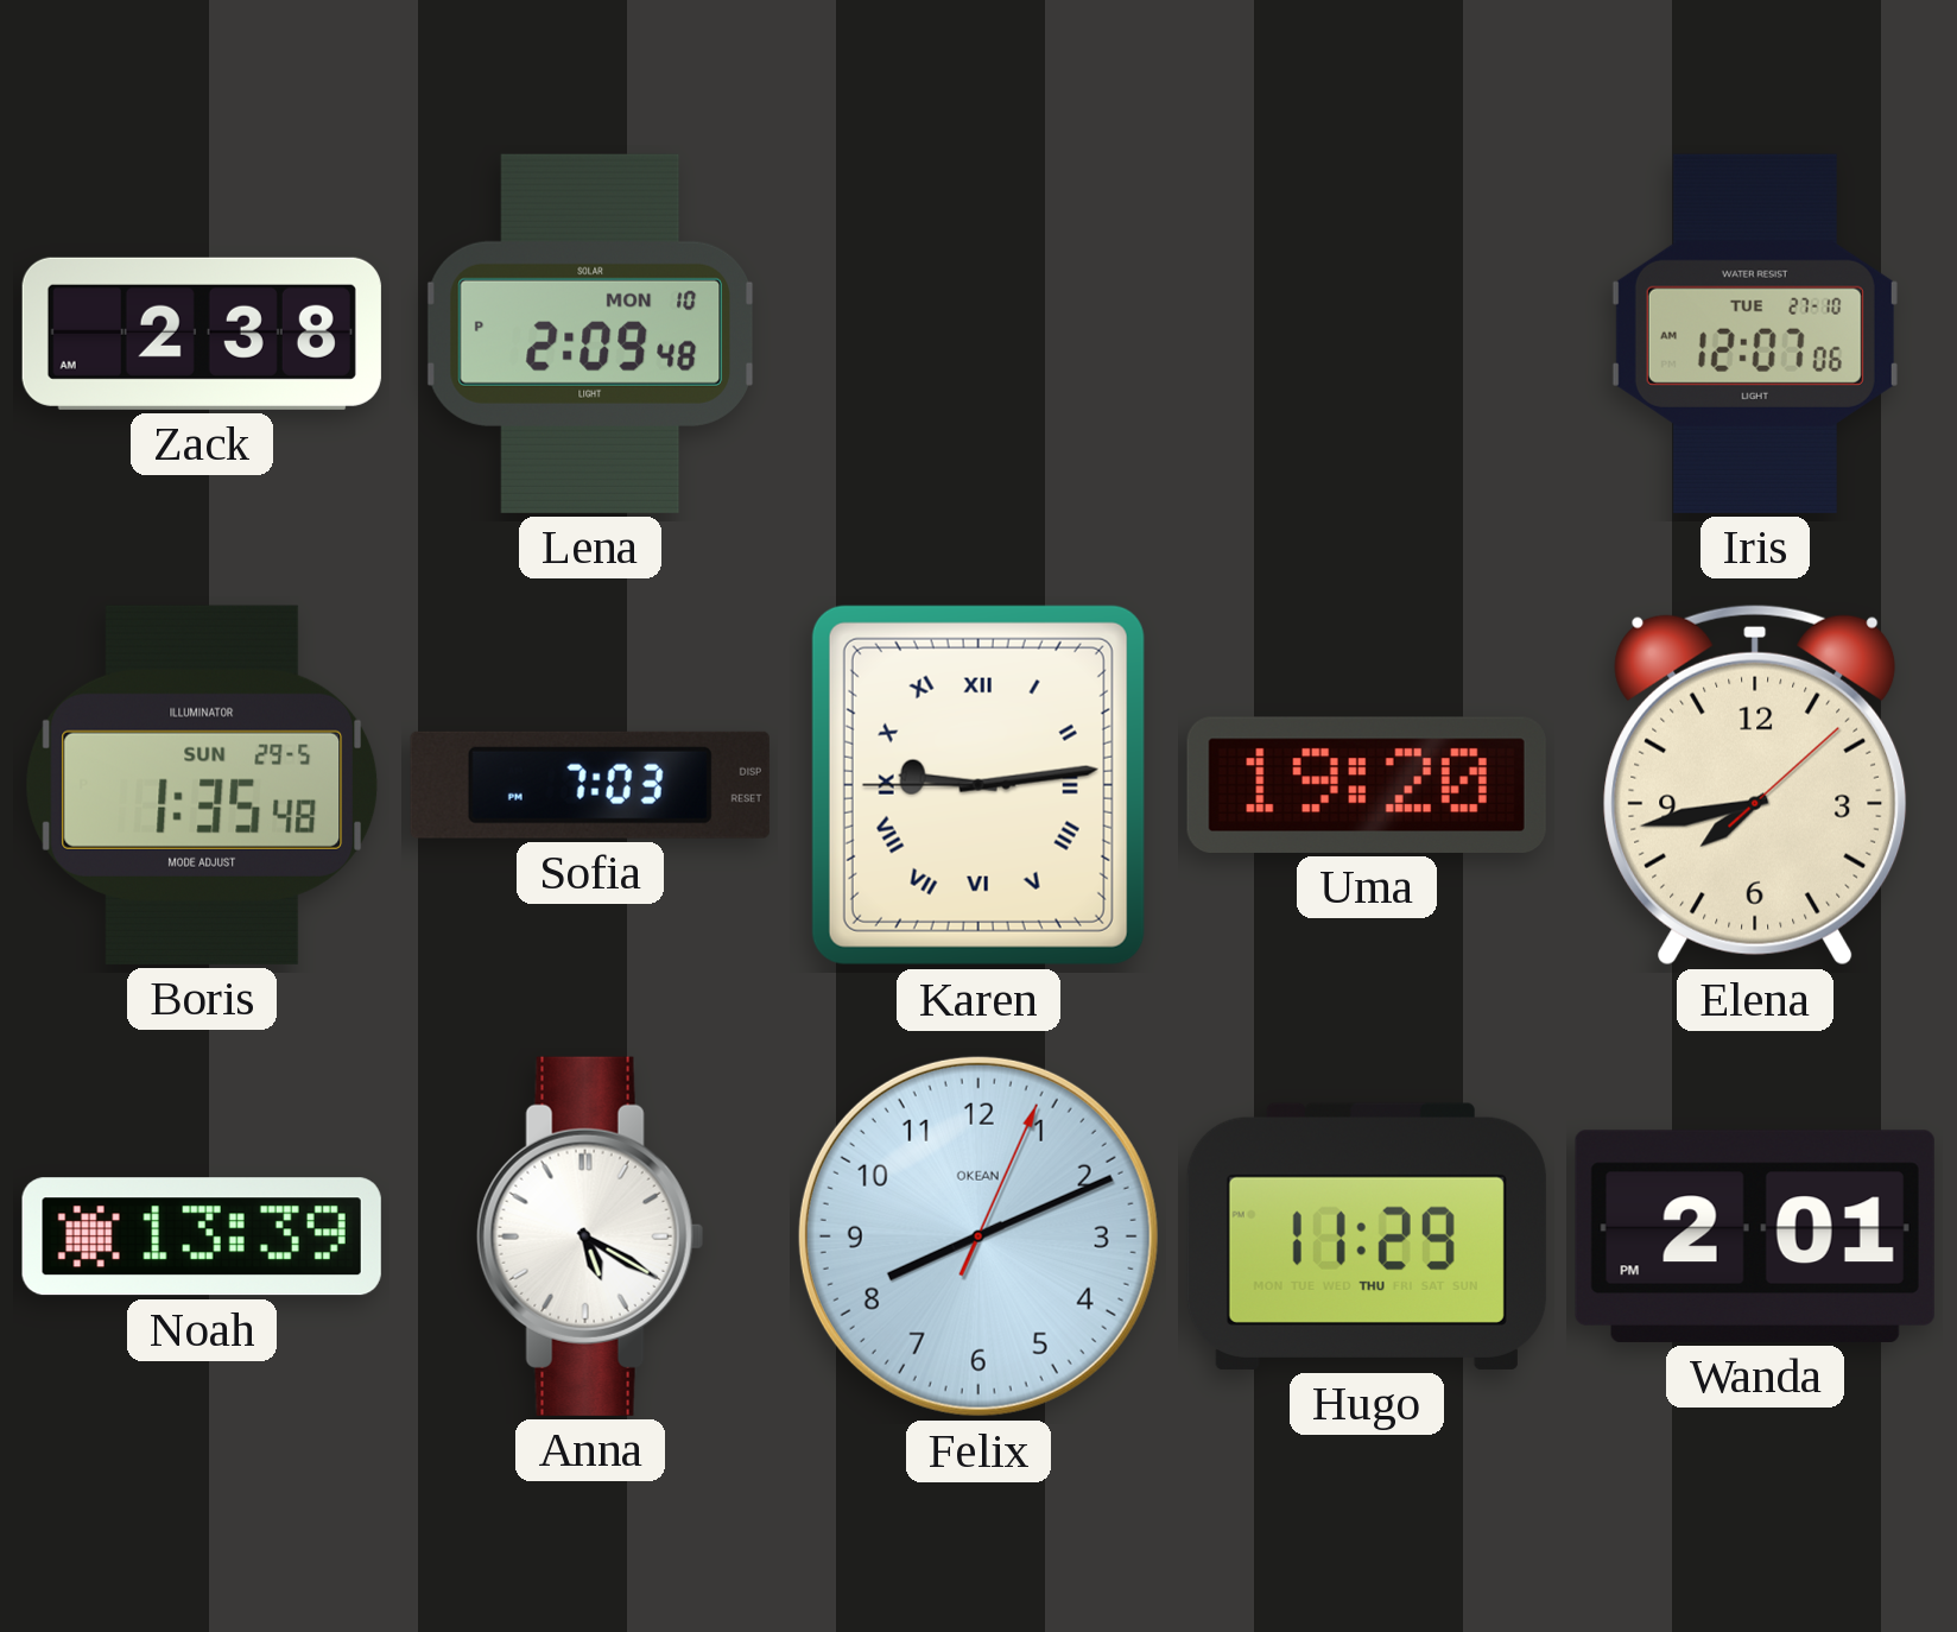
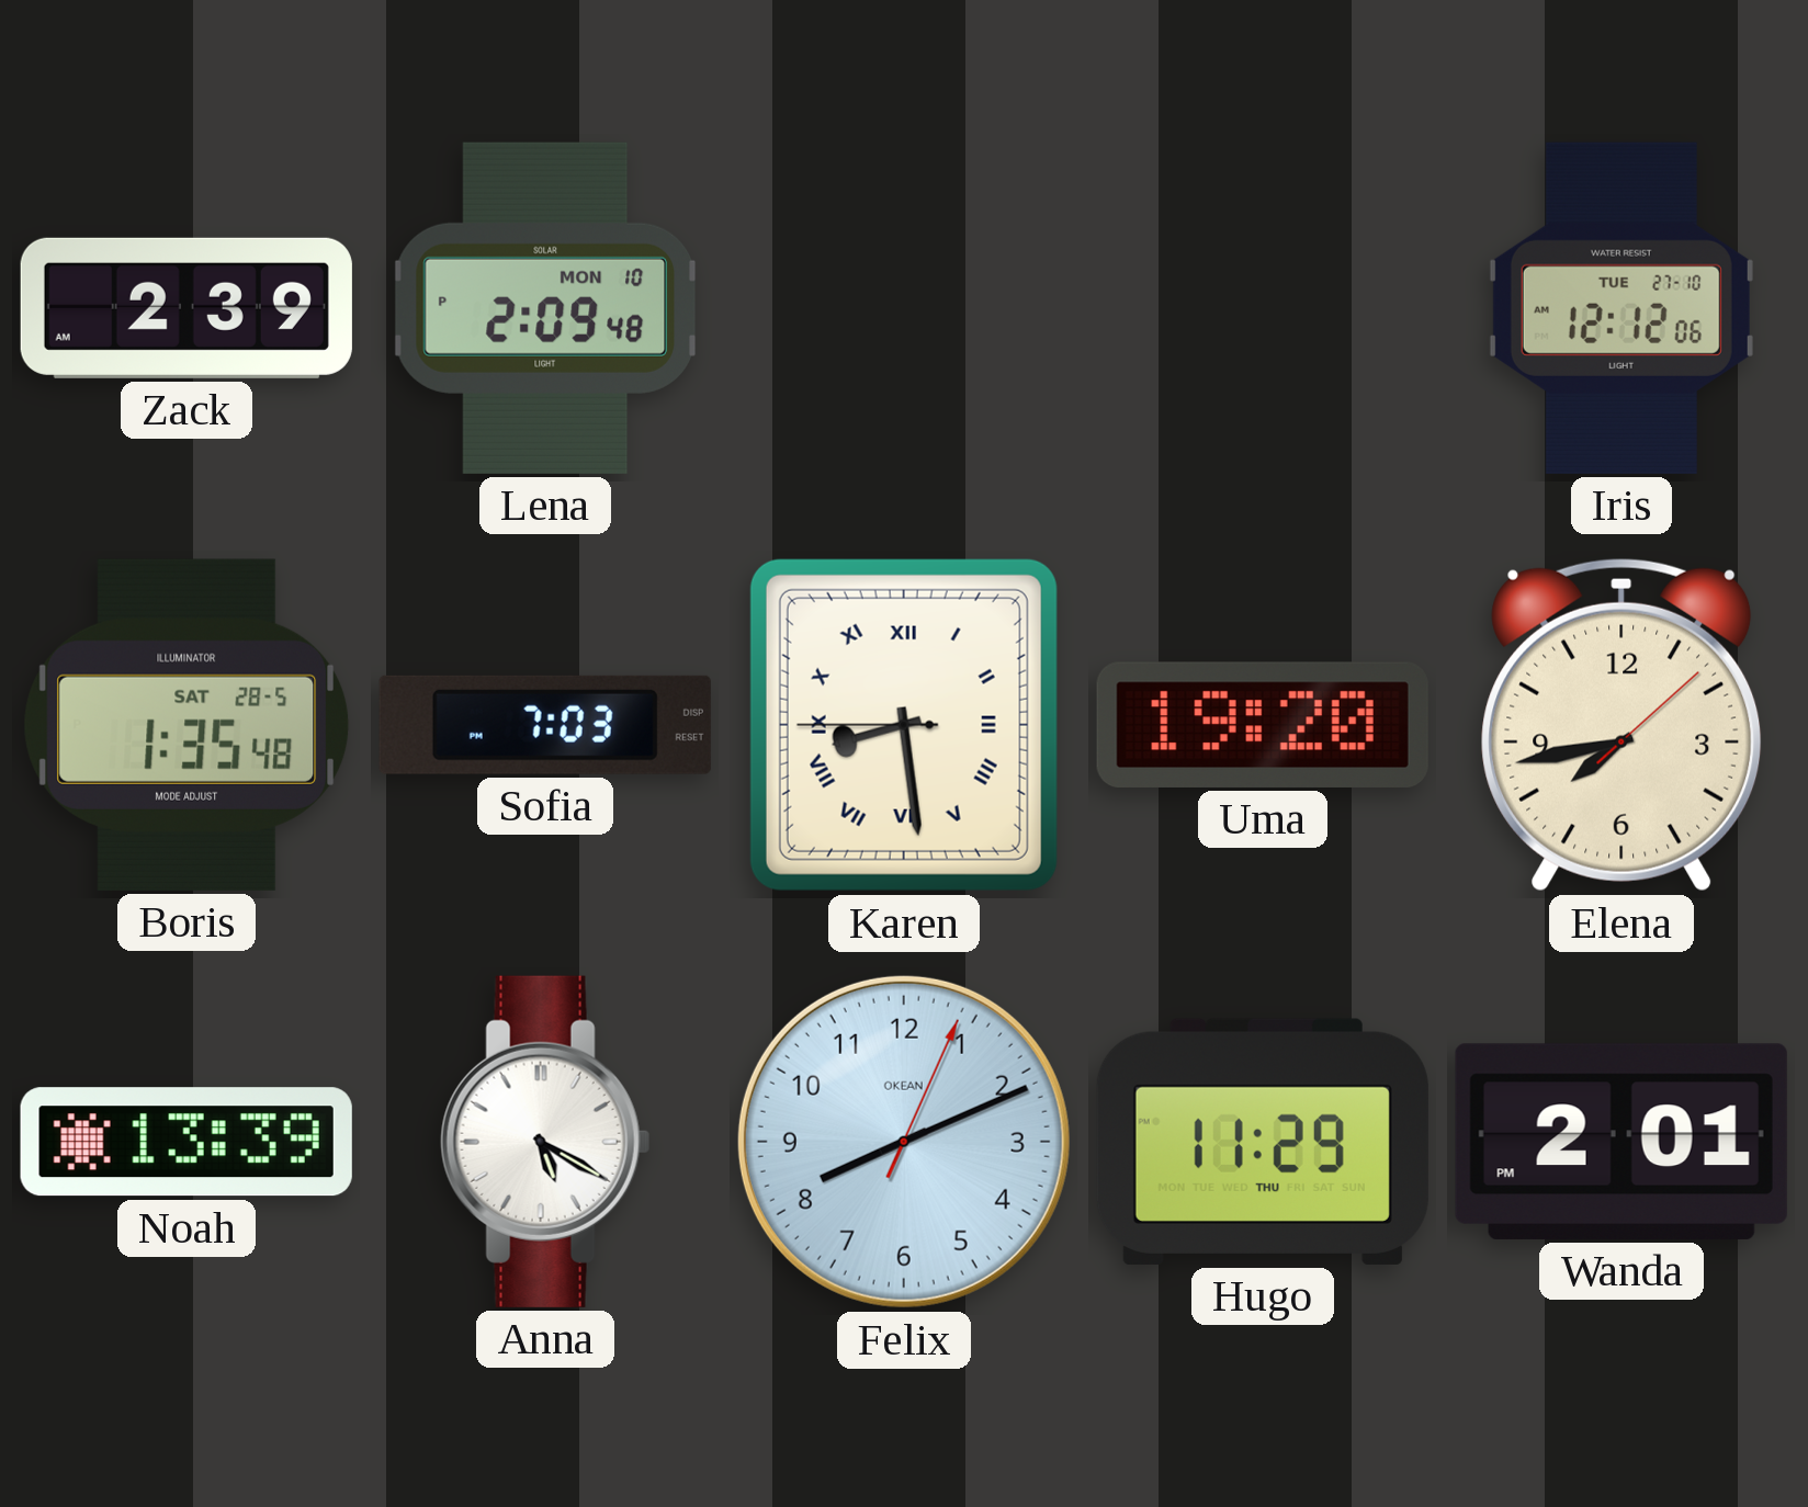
Zack: 2:38 -> 2:39 (187, 308)
Iris: 12:07 -> 12:12 (1621, 308)
Boris date: SUN 29-5 -> SAT 28-5 (187, 725)
Karen: 9:13 -> 8:28 (904, 725)
